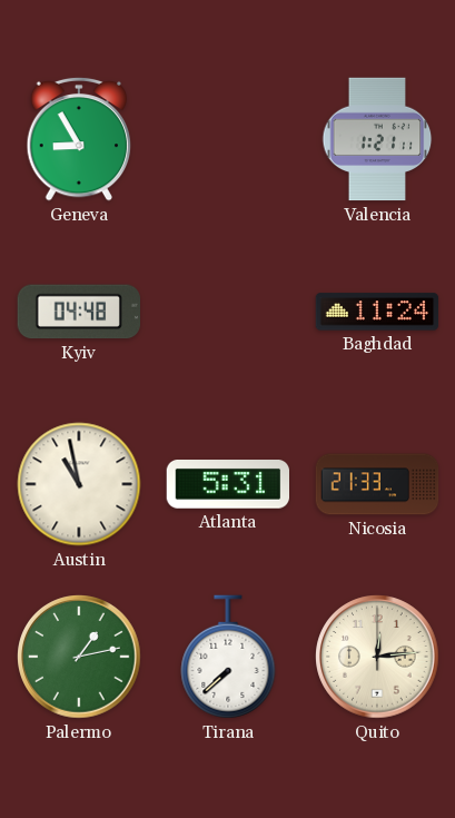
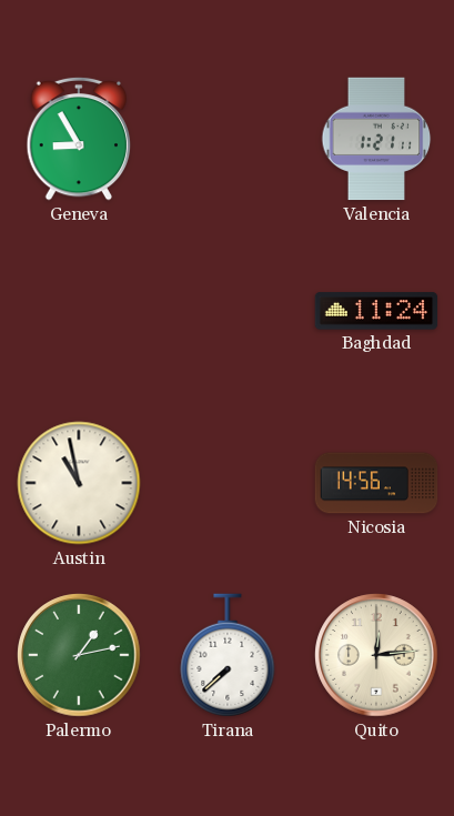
Kyiv: 04:48 -> none (78, 312)
Atlanta: 5:31 -> none (227, 485)
Nicosia: 21:33 -> 14:56 (376, 483)
